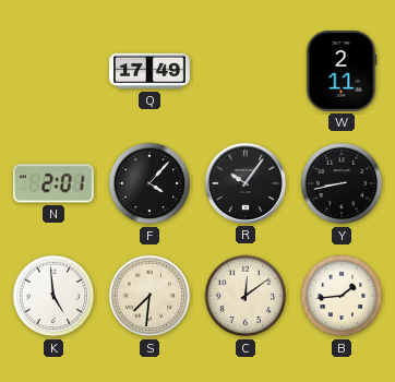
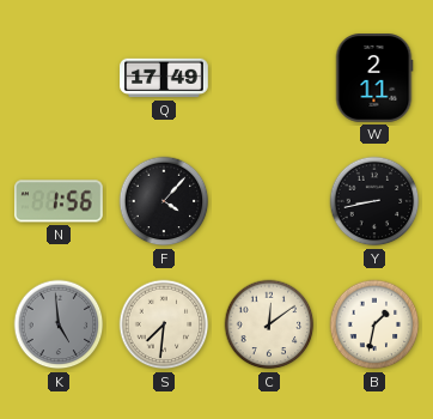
N: 2:01 -> 1:56 (59, 201)
R: 10:06 -> none (246, 183)
K dial: white -> grey (59, 324)
B: 1:44 -> 1:32 (374, 324)
